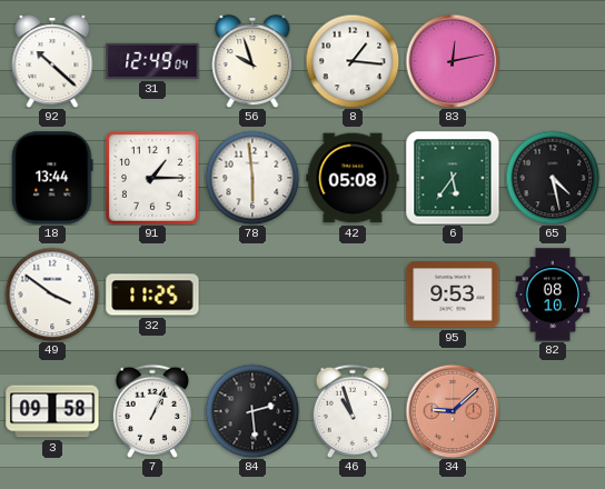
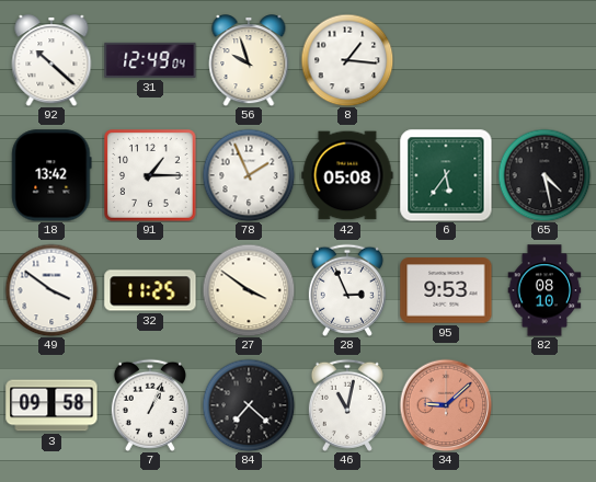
83: 12:13 -> none (453, 61)
18: 13:44 -> 13:42 (51, 175)
78: 5:59 -> 1:56 (249, 175)
27: none -> 3:51 (249, 290)
28: none -> 2:56 (347, 290)
84: 2:29 -> 7:22 (249, 405)
46: 10:57 -> 11:02 (347, 405)
